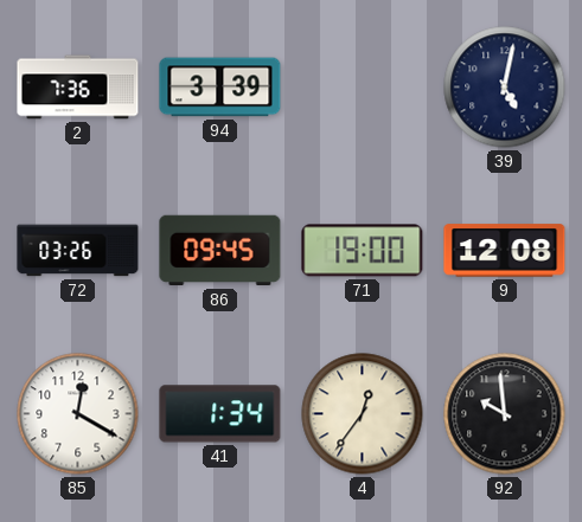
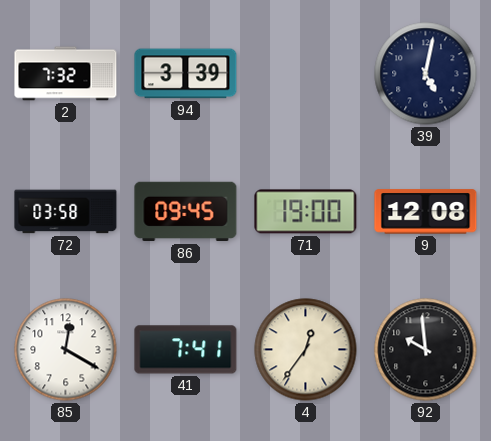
2: 7:36 -> 7:32 (66, 74)
72: 03:26 -> 03:58 (66, 212)
41: 1:34 -> 7:41 (186, 350)
